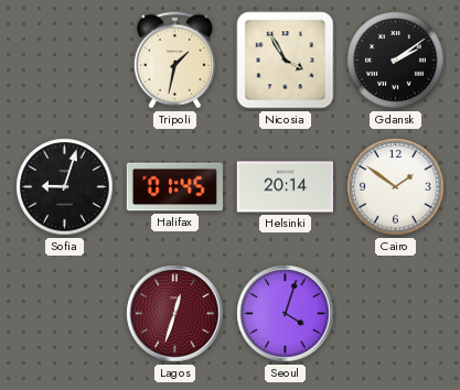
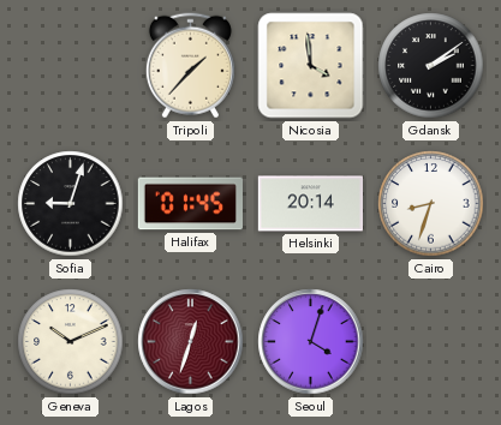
Tripoli: 1:32 -> 1:37 (190, 66)
Nicosia: 3:55 -> 3:59 (311, 66)
Cairo: 1:51 -> 8:33 (431, 204)
Geneva: none -> 10:11 (71, 342)
